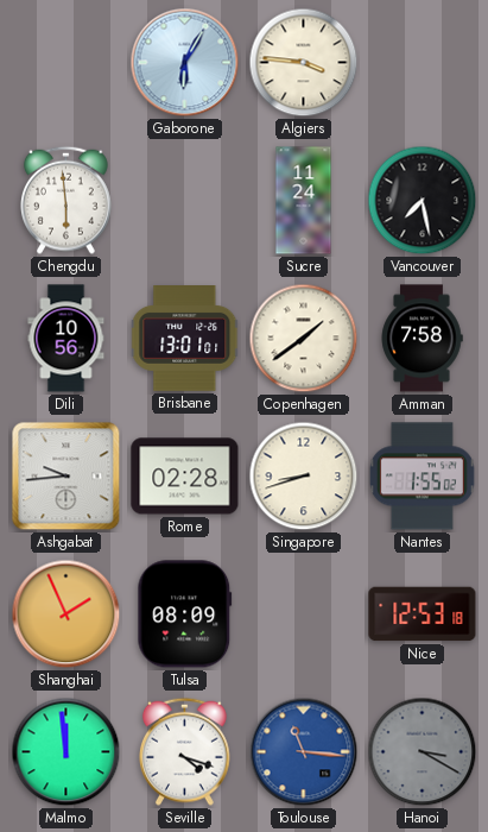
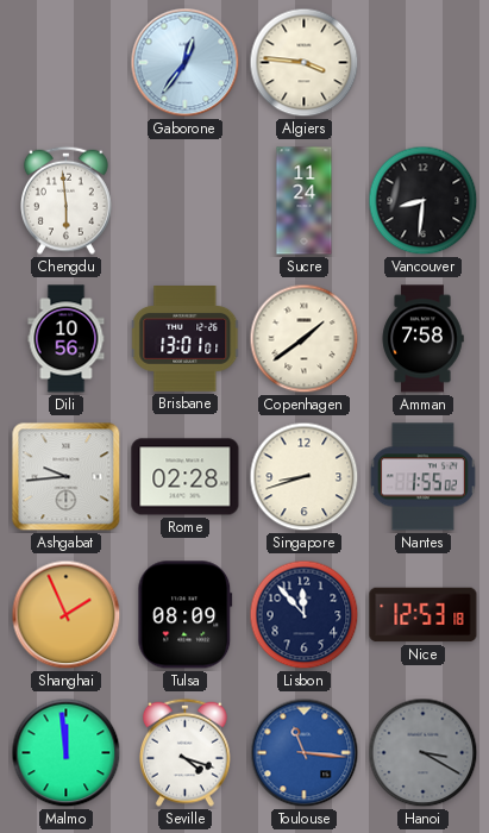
Gaborone: 6:05 -> 12:36 (186, 63)
Vancouver: 7:28 -> 8:31 (424, 201)
Lisbon: none -> 11:53 (305, 615)
